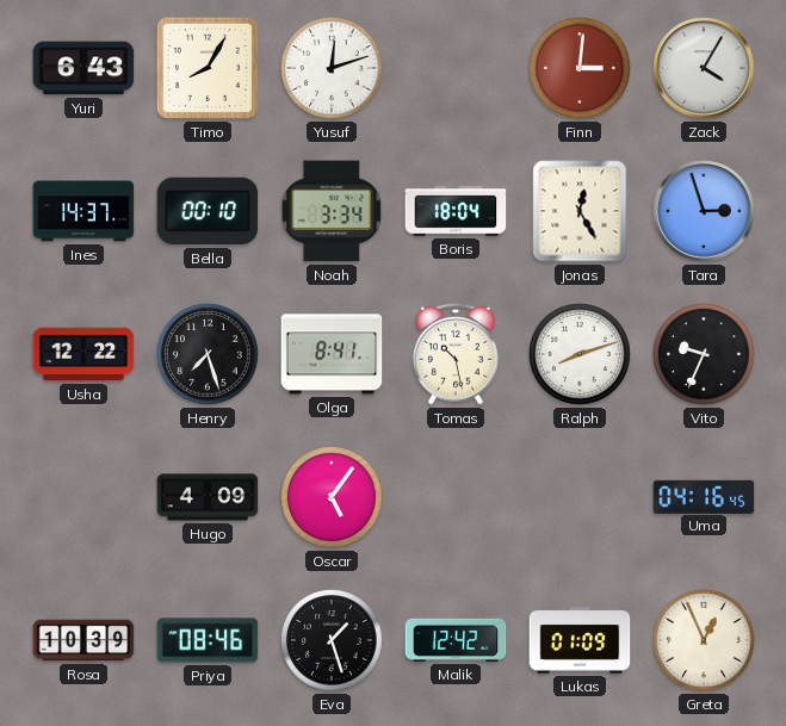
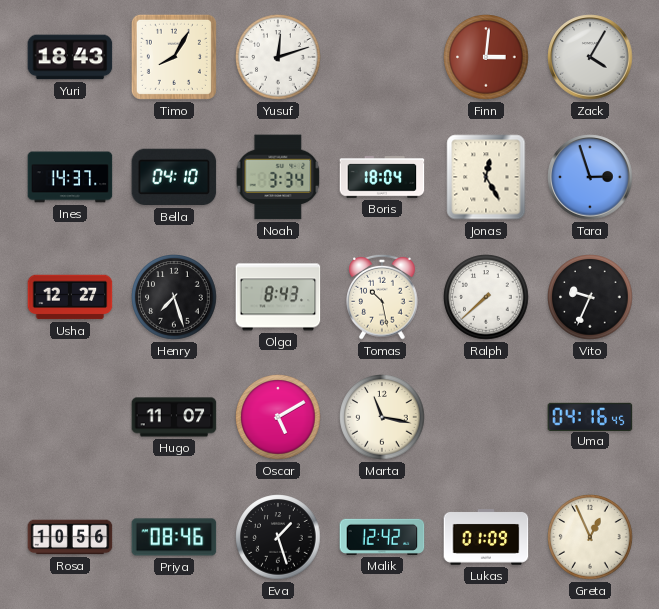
Yuri: 6:43 -> 18:43 (70, 57)
Bella: 00:10 -> 04:10 (174, 177)
Usha: 12:22 -> 12:27 (70, 297)
Olga: 8:41 -> 8:43 (278, 297)
Ralph: 8:12 -> 7:38 (486, 297)
Hugo: 4:09 -> 11:07 (174, 417)
Oscar: 5:06 -> 5:10 (278, 417)
Marta: none -> 11:17 (382, 417)
Rosa: 10:39 -> 10:56 (70, 537)
